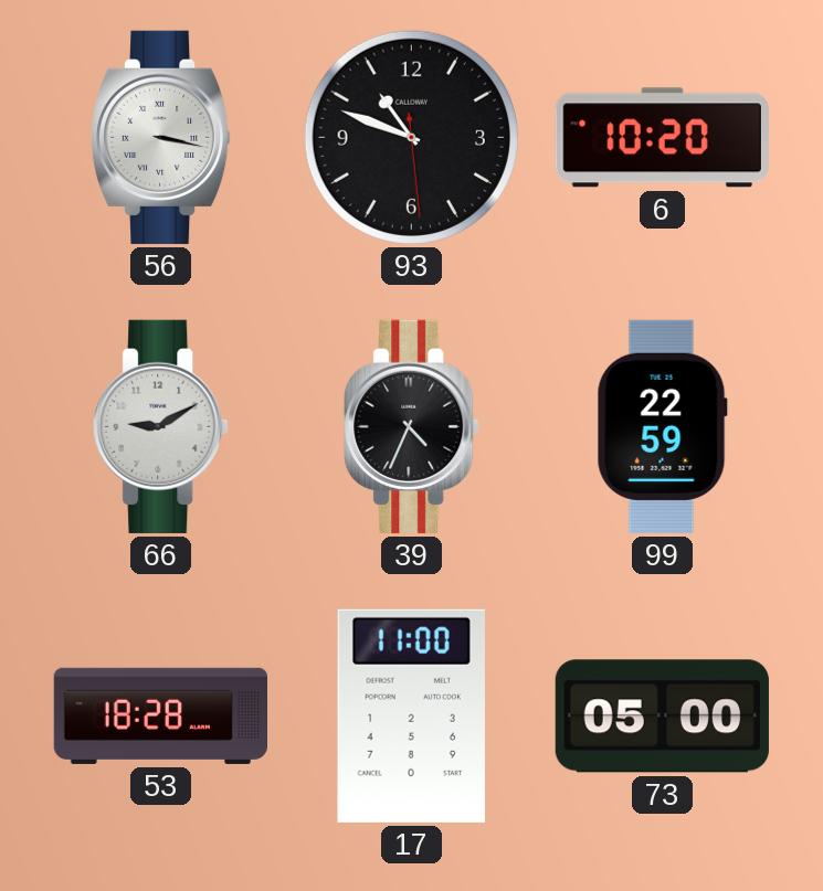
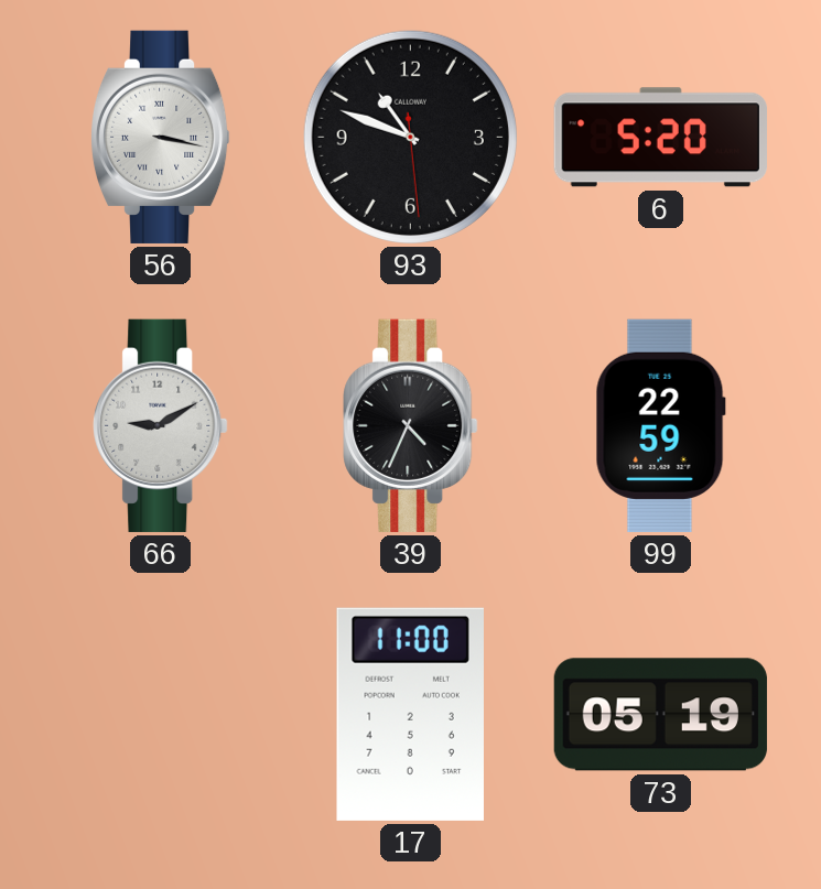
6: 10:20 -> 5:20 (660, 138)
53: 18:28 -> none (160, 715)
73: 05:00 -> 05:19 (660, 715)
